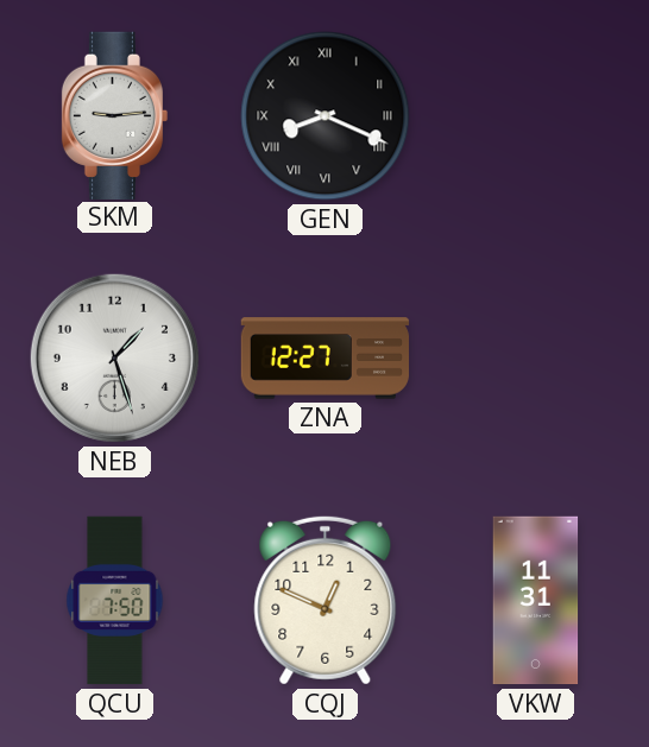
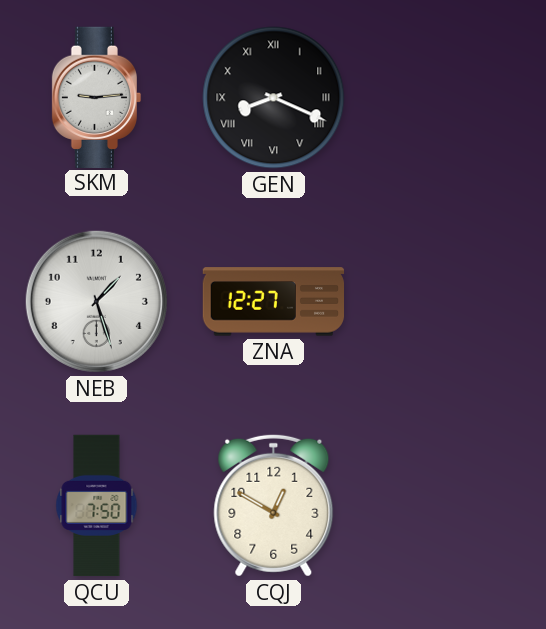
CQJ: 12:49 -> 12:50 (274, 505)
VKW: 11:31 -> none (536, 601)
